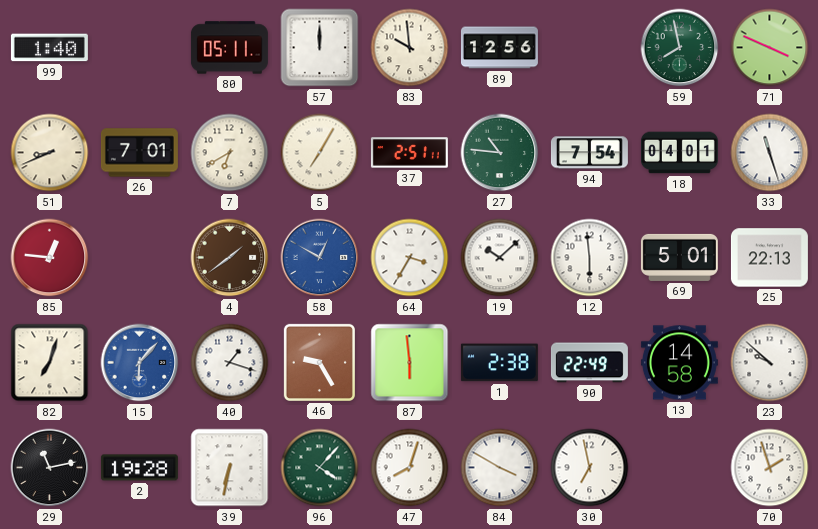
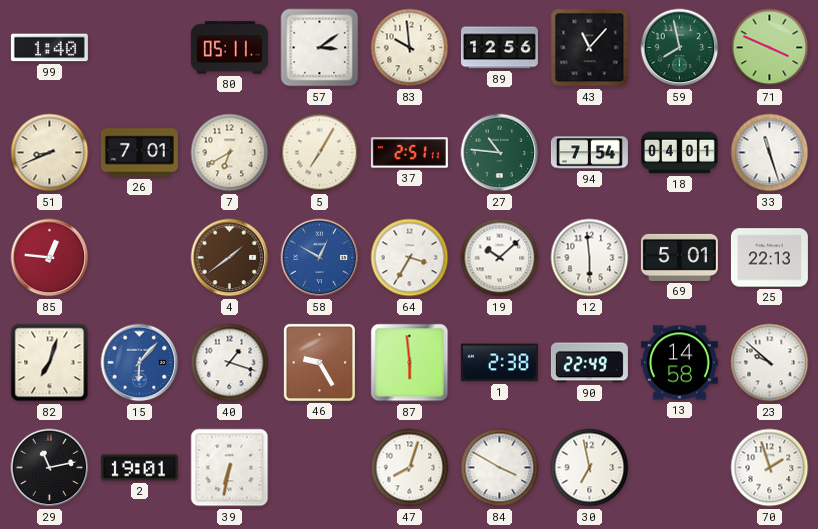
57: 12:00 -> 3:09 (320, 48)
43: none -> 11:07 (590, 48)
2: 19:28 -> 19:01 (139, 468)
96: 4:07 -> none (320, 468)
